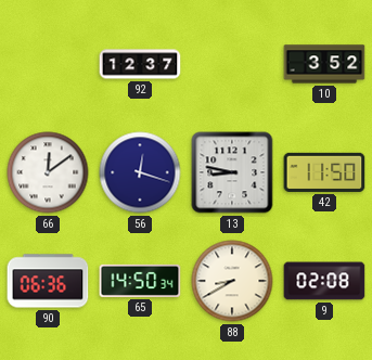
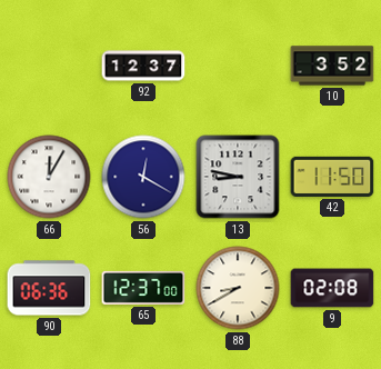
66: 12:09 -> 12:05 (49, 177)
56: 12:18 -> 12:20 (143, 177)
65: 14:50 -> 12:37 (143, 288)
